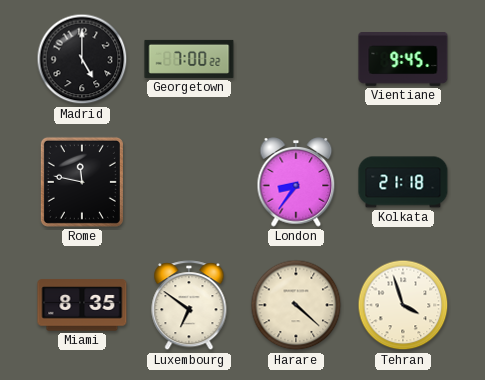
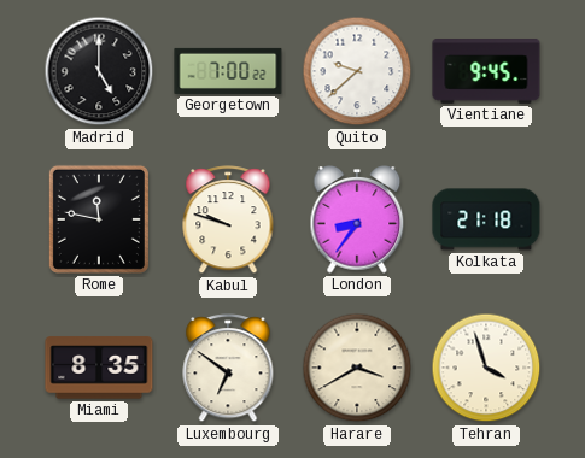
Quito: none -> 9:38 (357, 71)
Kabul: none -> 9:48 (228, 221)
Harare: 4:22 -> 3:40 (357, 368)
